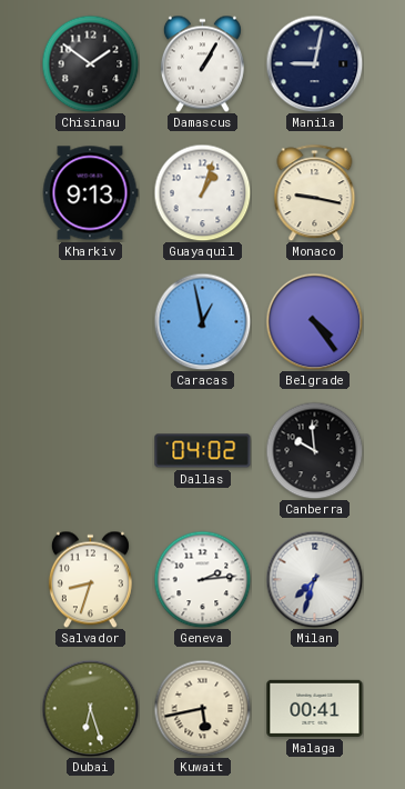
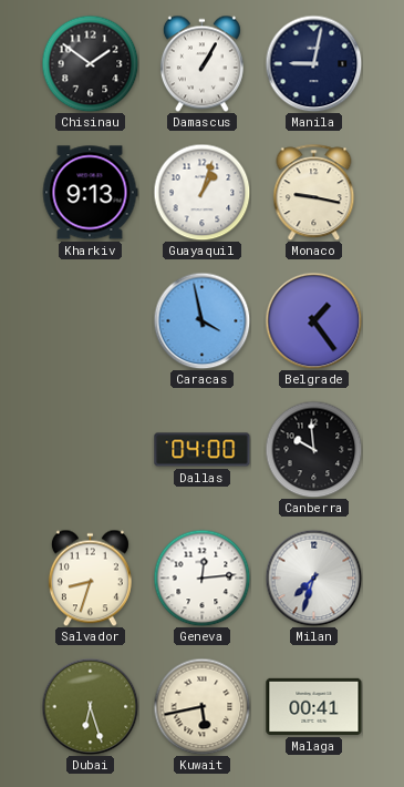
Caracas: 12:58 -> 3:58 (201, 320)
Belgrade: 4:24 -> 1:24 (313, 320)
Dallas: 04:02 -> 04:00 (203, 450)
Geneva: 2:14 -> 12:14 (201, 578)
